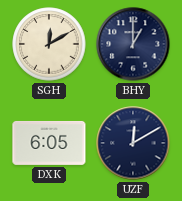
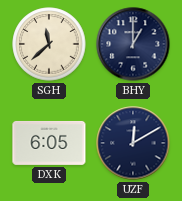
SGH: 12:10 -> 11:38 (49, 44)
